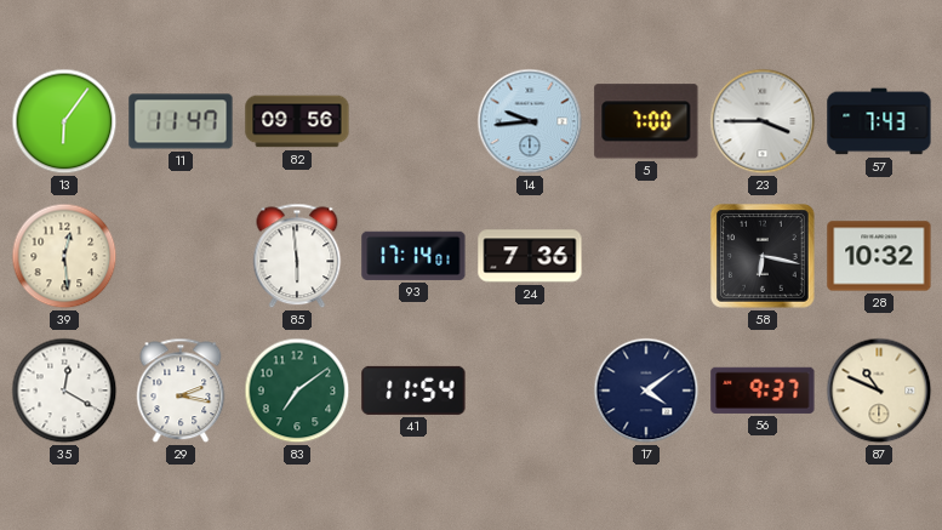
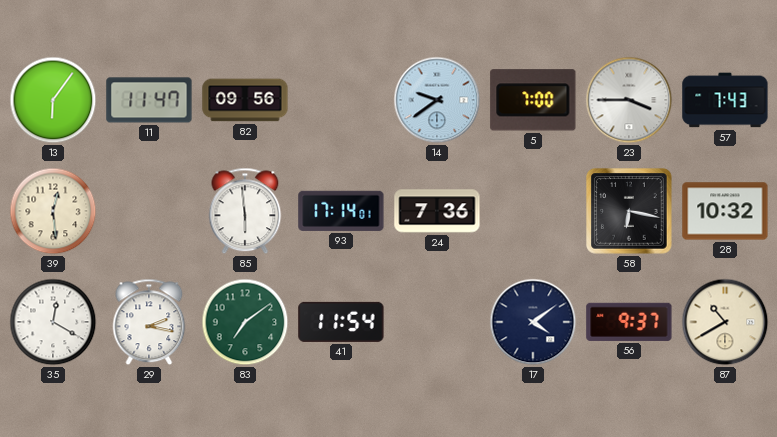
14: 9:44 -> 9:39 (437, 100)
87: 10:49 -> 10:40 (725, 322)
